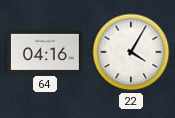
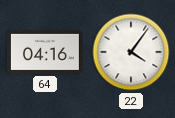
22: 4:05 -> 4:06 (131, 52)
